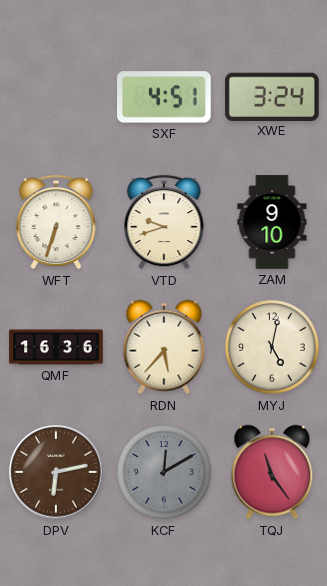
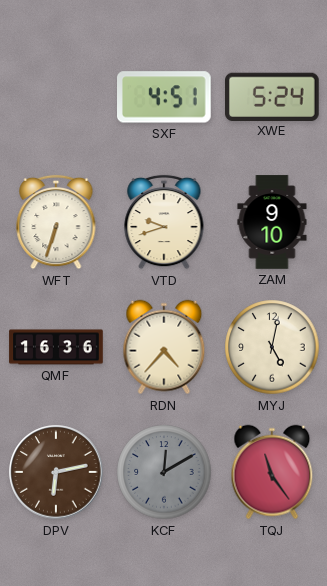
XWE: 3:24 -> 5:24 (273, 96)
RDN: 5:37 -> 4:37 (164, 347)
